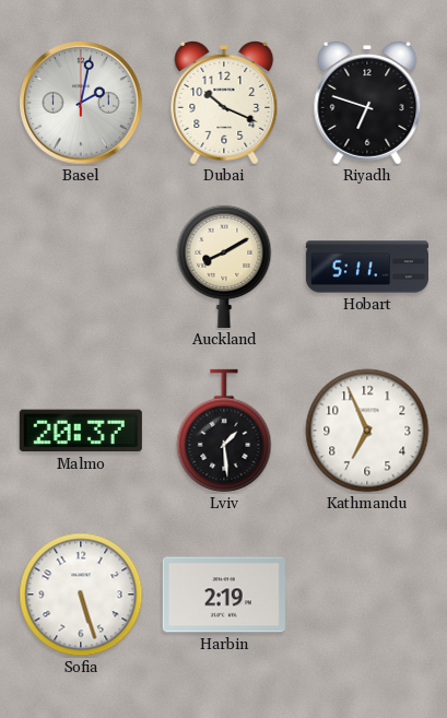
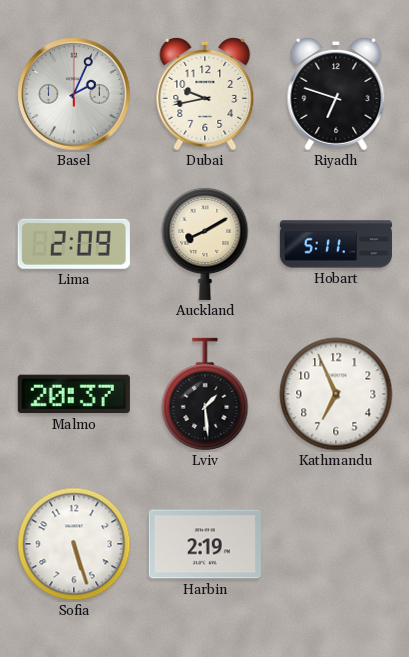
Basel: 2:02 -> 2:04 (74, 94)
Dubai: 10:19 -> 9:43 (205, 94)
Lima: none -> 2:09 (74, 244)
